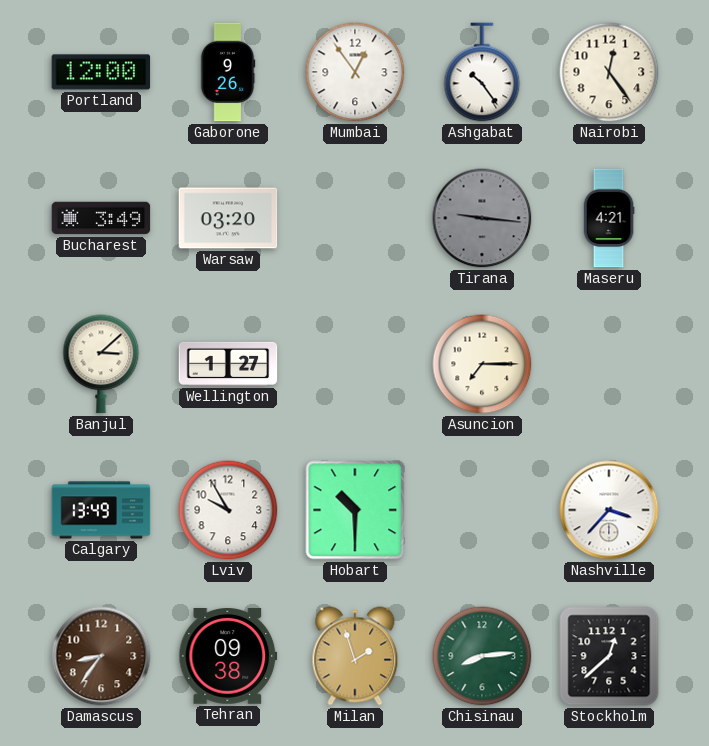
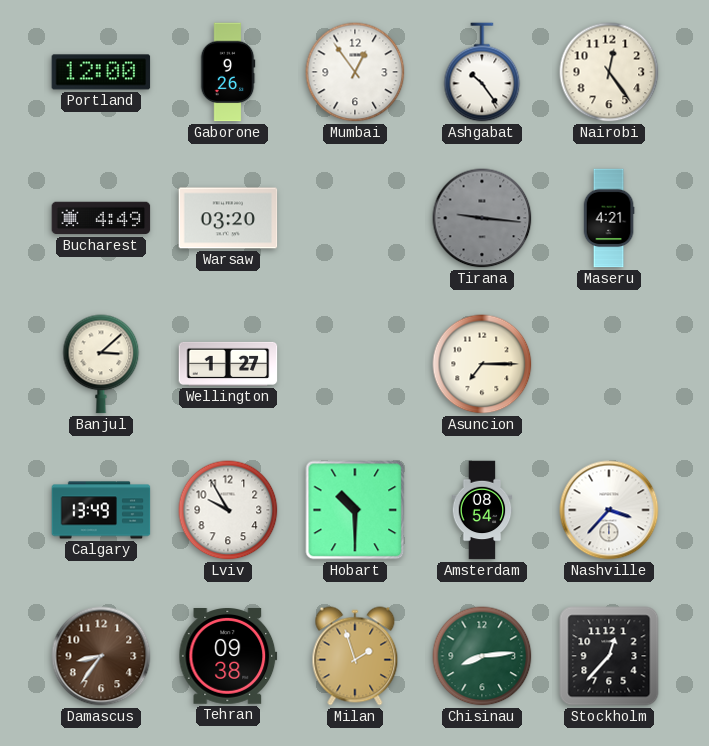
Bucharest: 3:49 -> 4:49 (101, 218)
Amsterdam: none -> 08:54 (482, 510)
Stockholm: 12:38 -> 12:37 (609, 656)
